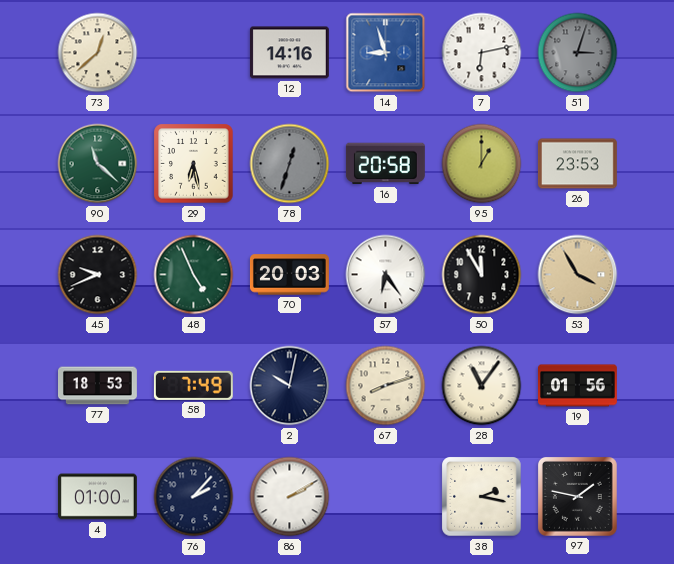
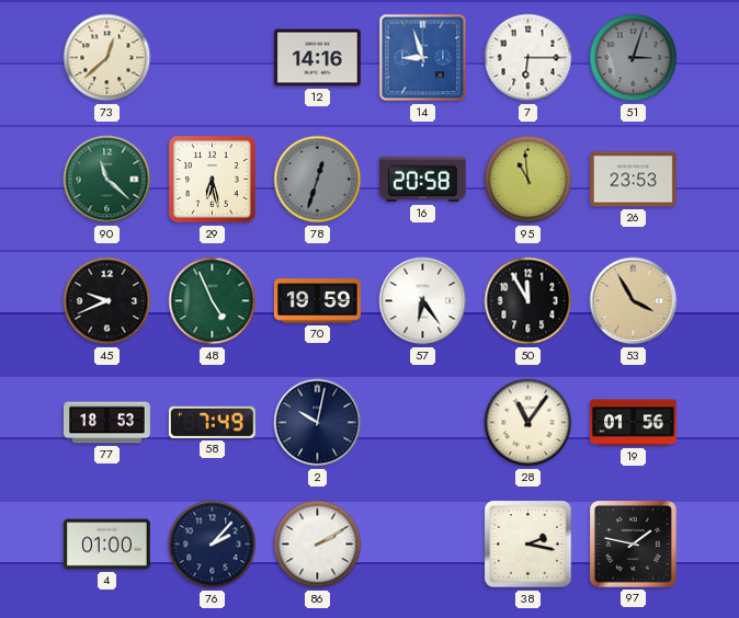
7: 6:13 -> 6:15 (528, 58)
95: 1:00 -> 10:59 (528, 180)
70: 20:03 -> 19:59 (317, 301)
67: 8:12 -> none (386, 386)
